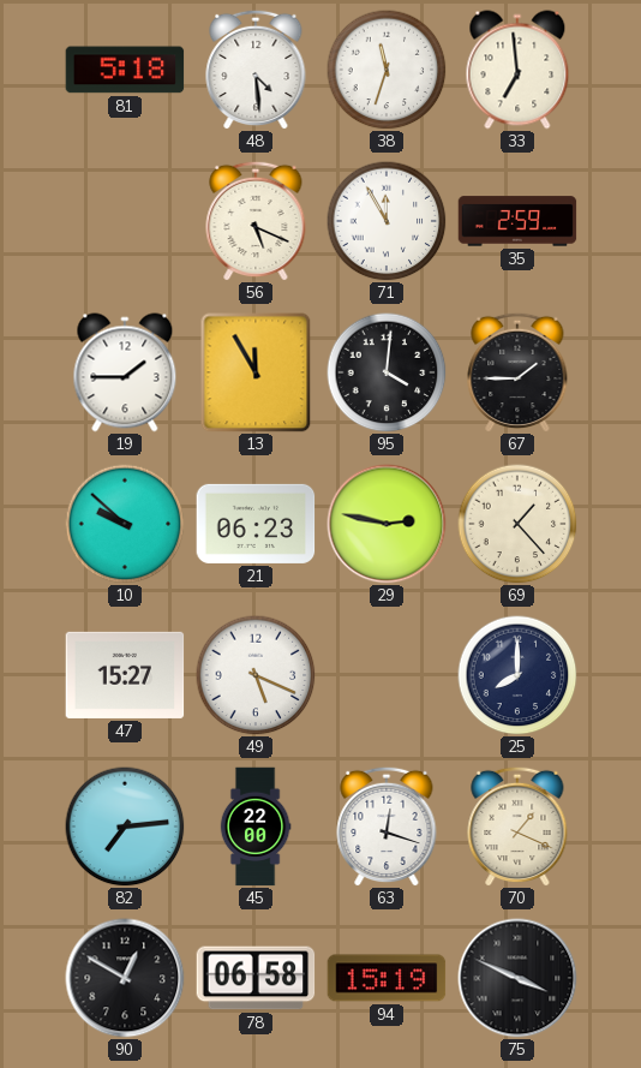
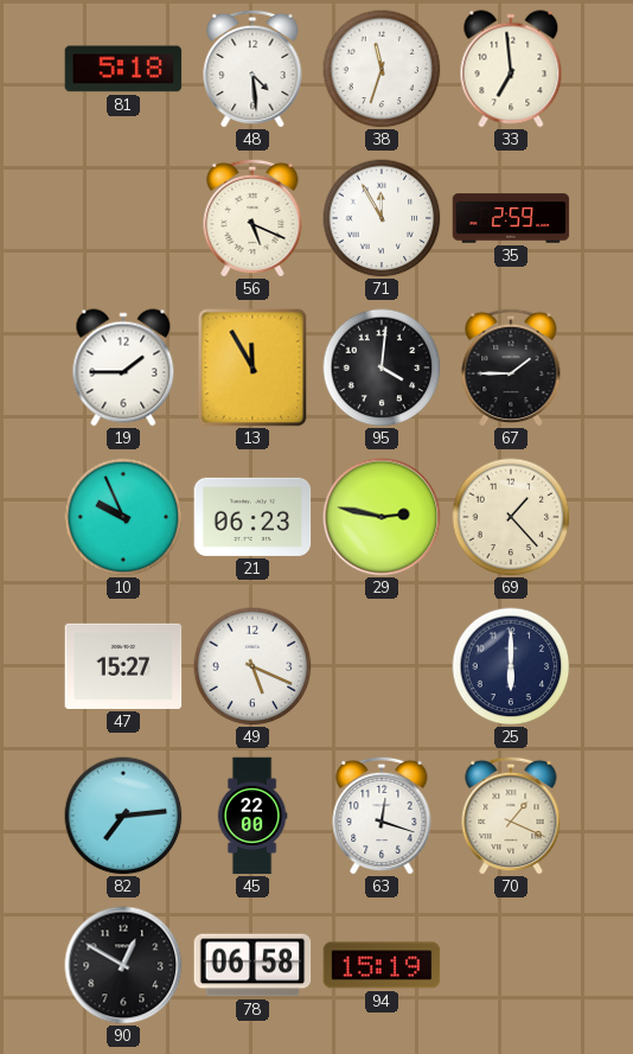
10: 9:52 -> 9:56 (123, 517)
25: 8:00 -> 6:00 (511, 666)
75: 3:49 -> none (517, 978)
